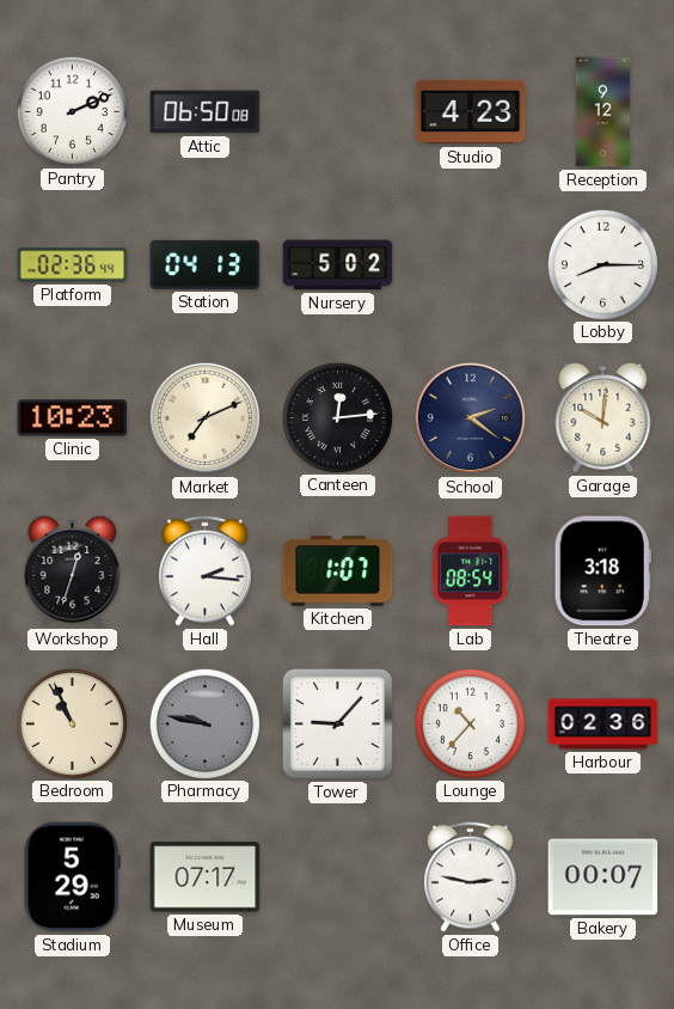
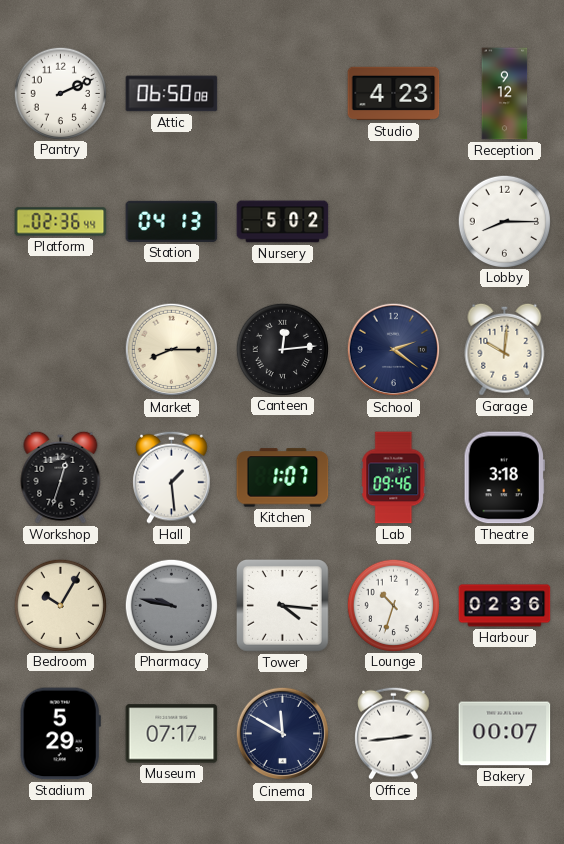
Clinic: 10:23 -> none (73, 418)
Market: 7:11 -> 8:15 (172, 350)
Hall: 2:16 -> 1:29 (172, 477)
Lab: 08:54 -> 09:46 (394, 478)
Bedroom: 10:56 -> 10:05 (60, 605)
Tower: 9:07 -> 4:16 (282, 605)
Lounge: 10:37 -> 10:33 (393, 605)
Cinema: none -> 11:50 (283, 734)
Office: 2:47 -> 2:44 (394, 733)
